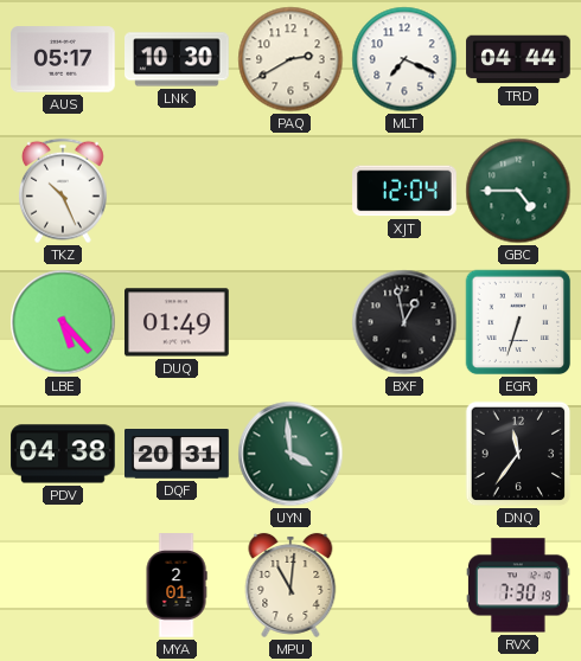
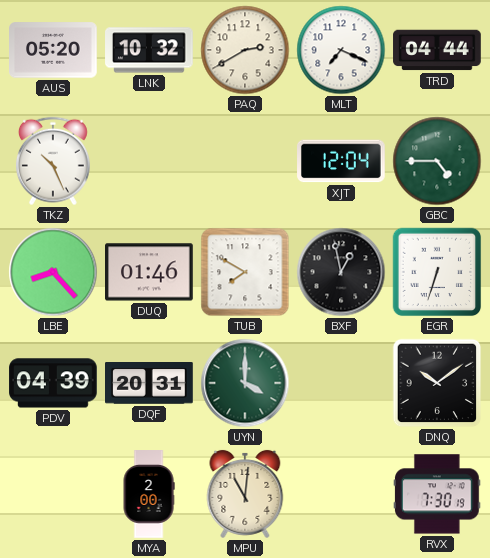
AUS: 05:17 -> 05:20 (53, 50)
LNK: 10:30 -> 10:32 (149, 50)
LBE: 5:23 -> 8:23 (53, 272)
DUQ: 01:49 -> 01:46 (150, 272)
TUB: none -> 7:50 (245, 272)
PDV: 04:38 -> 04:39 (53, 383)
UYN: 3:59 -> 4:00 (245, 383)
DNQ: 11:36 -> 10:09 (437, 383)
MYA: 2:01 -> 2:00 (149, 494)
